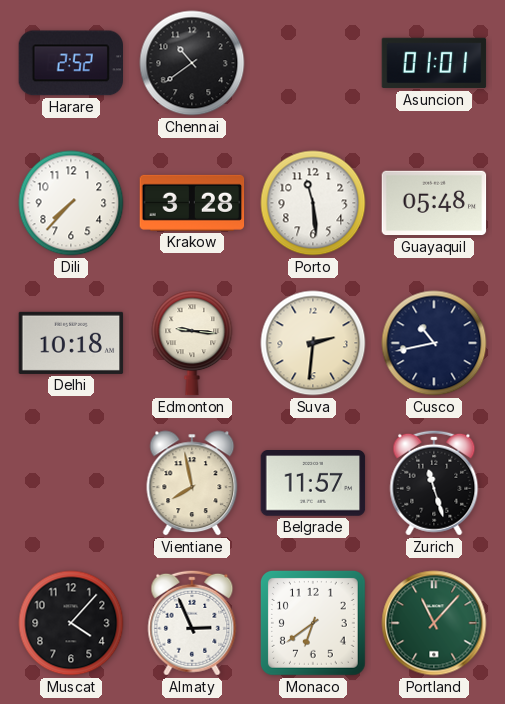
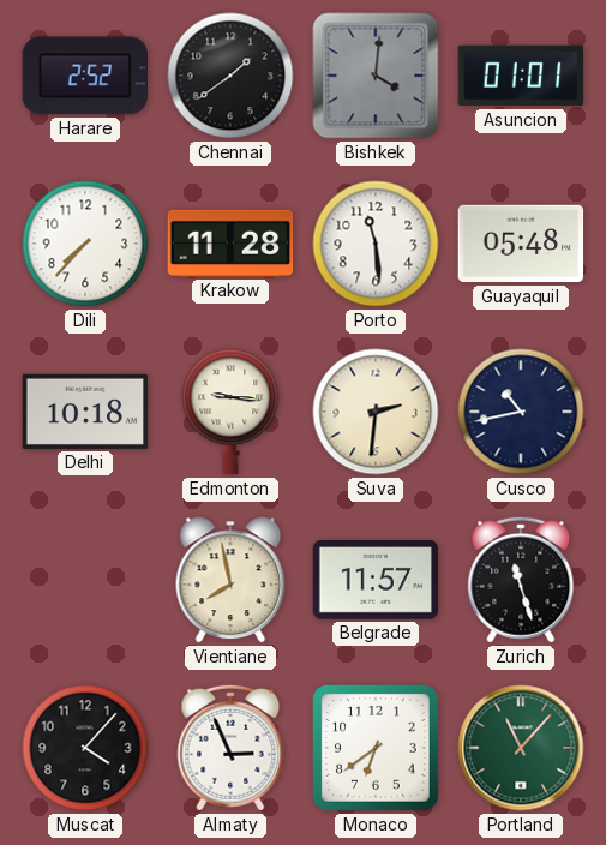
Chennai: 10:39 -> 1:39 (230, 76)
Bishkek: none -> 4:01 (376, 76)
Krakow: 3:28 -> 11:28 (230, 244)
